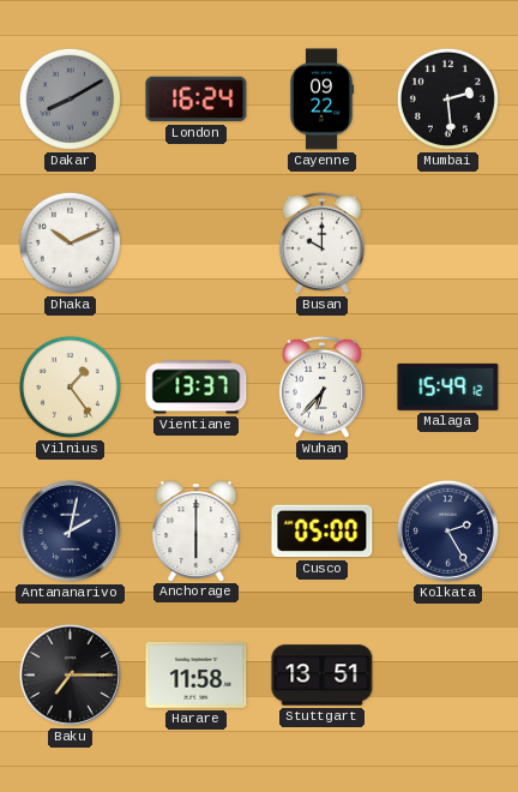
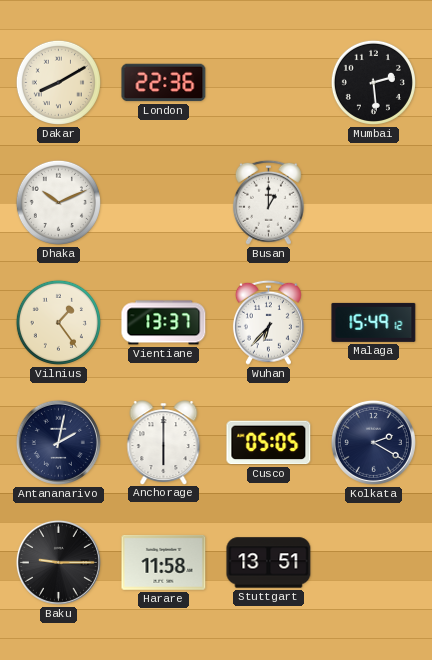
Dakar dial: grey -> cream (58, 82)
London: 16:24 -> 22:36 (164, 83)
Cayenne: 09:22 -> none (321, 100)
Busan: 10:00 -> 1:00 (268, 202)
Cusco: 05:00 -> 05:05 (269, 443)
Kolkata: 2:25 -> 2:20 (373, 442)
Baku: 7:15 -> 9:15 (58, 562)
